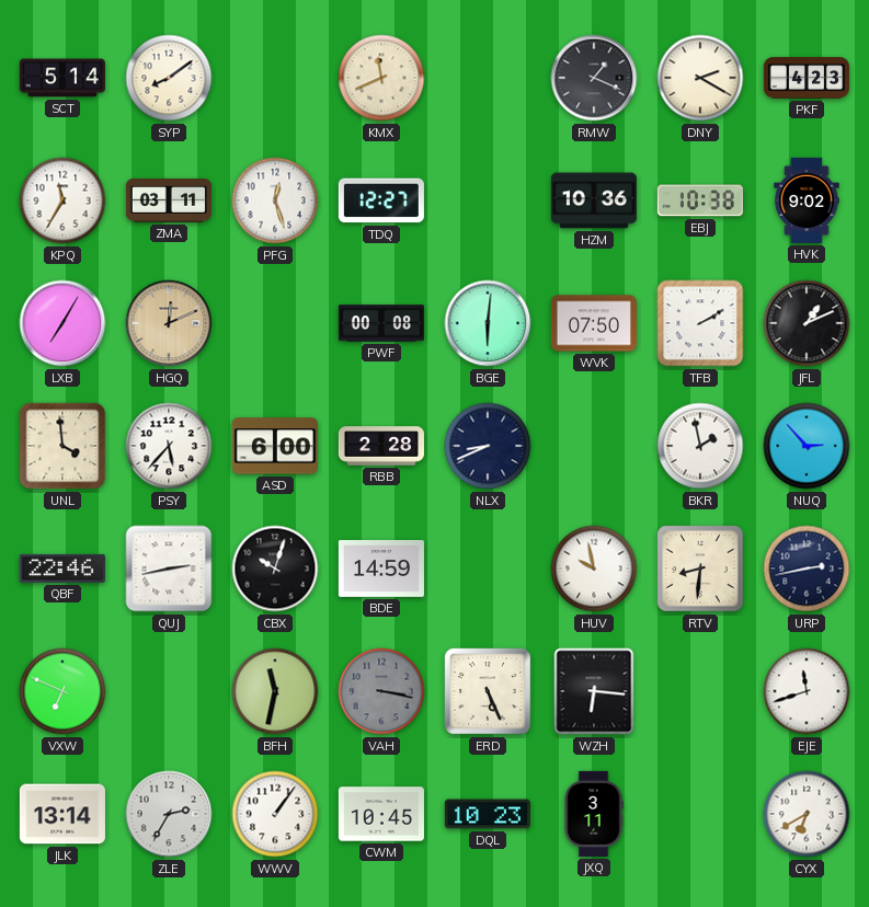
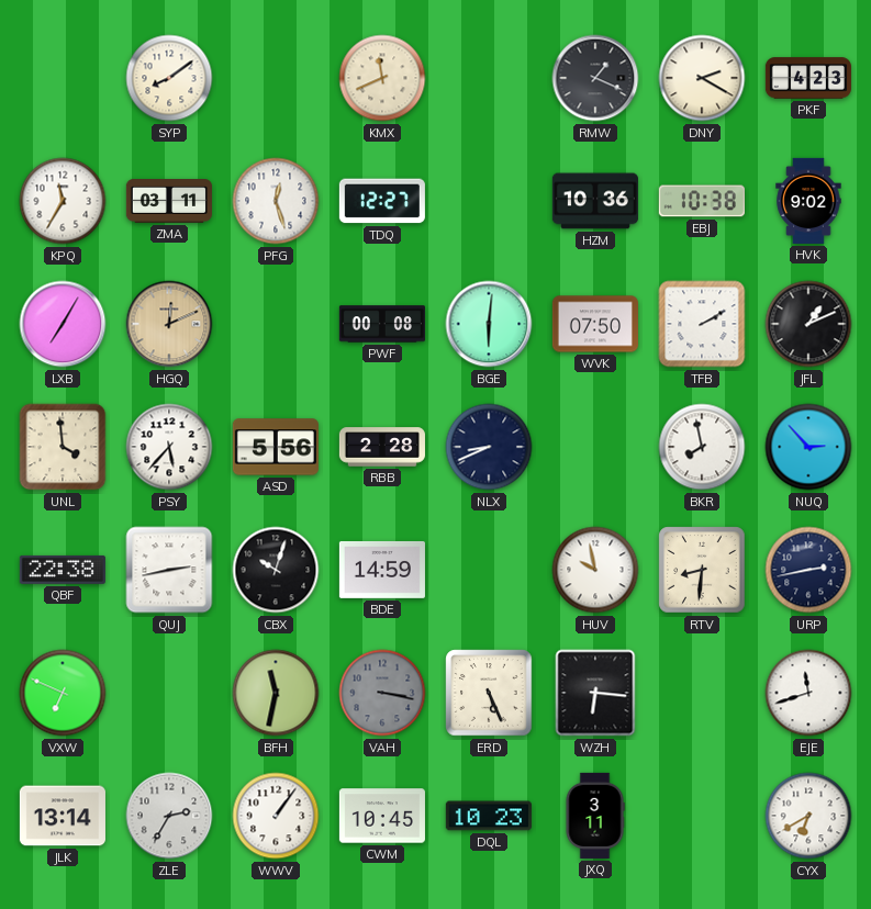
SCT: 5:14 -> none (62, 78)
ASD: 6:00 -> 5:56 (276, 447)
BKR: 1:58 -> 7:58 (702, 447)
QBF: 22:46 -> 22:38 (63, 570)
